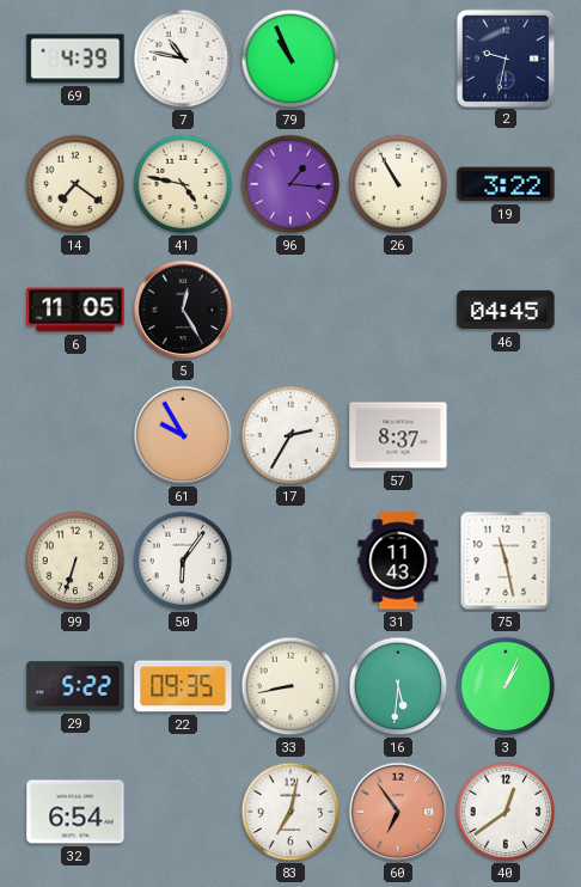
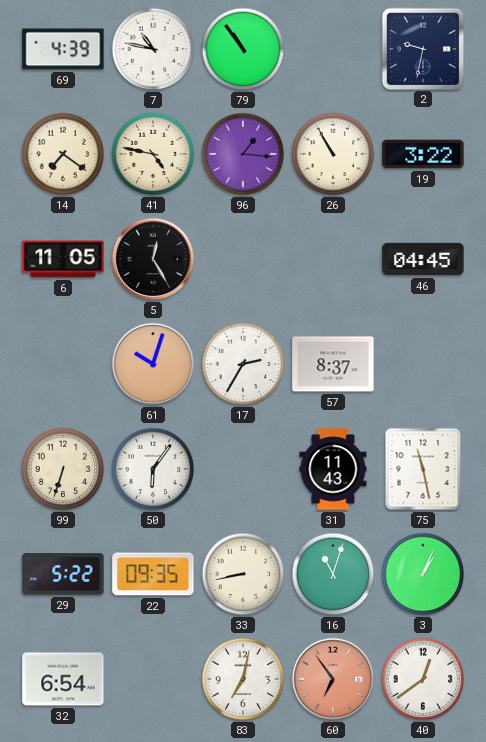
79: 10:56 -> 10:54 (243, 49)
61: 9:55 -> 10:03 (153, 364)
16: 5:31 -> 11:03 (333, 574)
